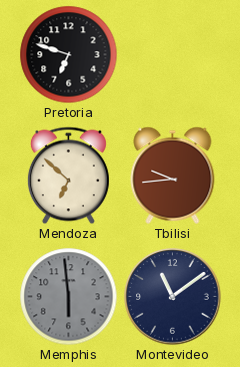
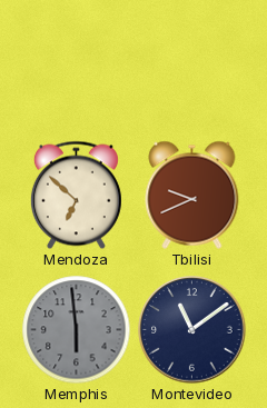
Pretoria: 6:48 -> none (68, 54)
Tbilisi: 9:44 -> 9:41 (192, 195)
